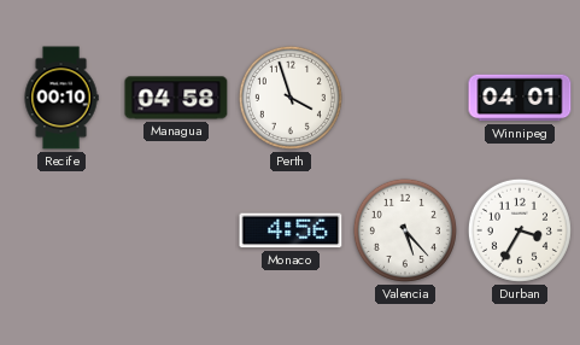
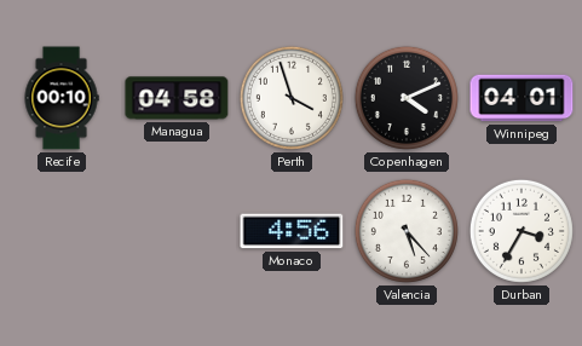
Copenhagen: none -> 4:11 (407, 98)
